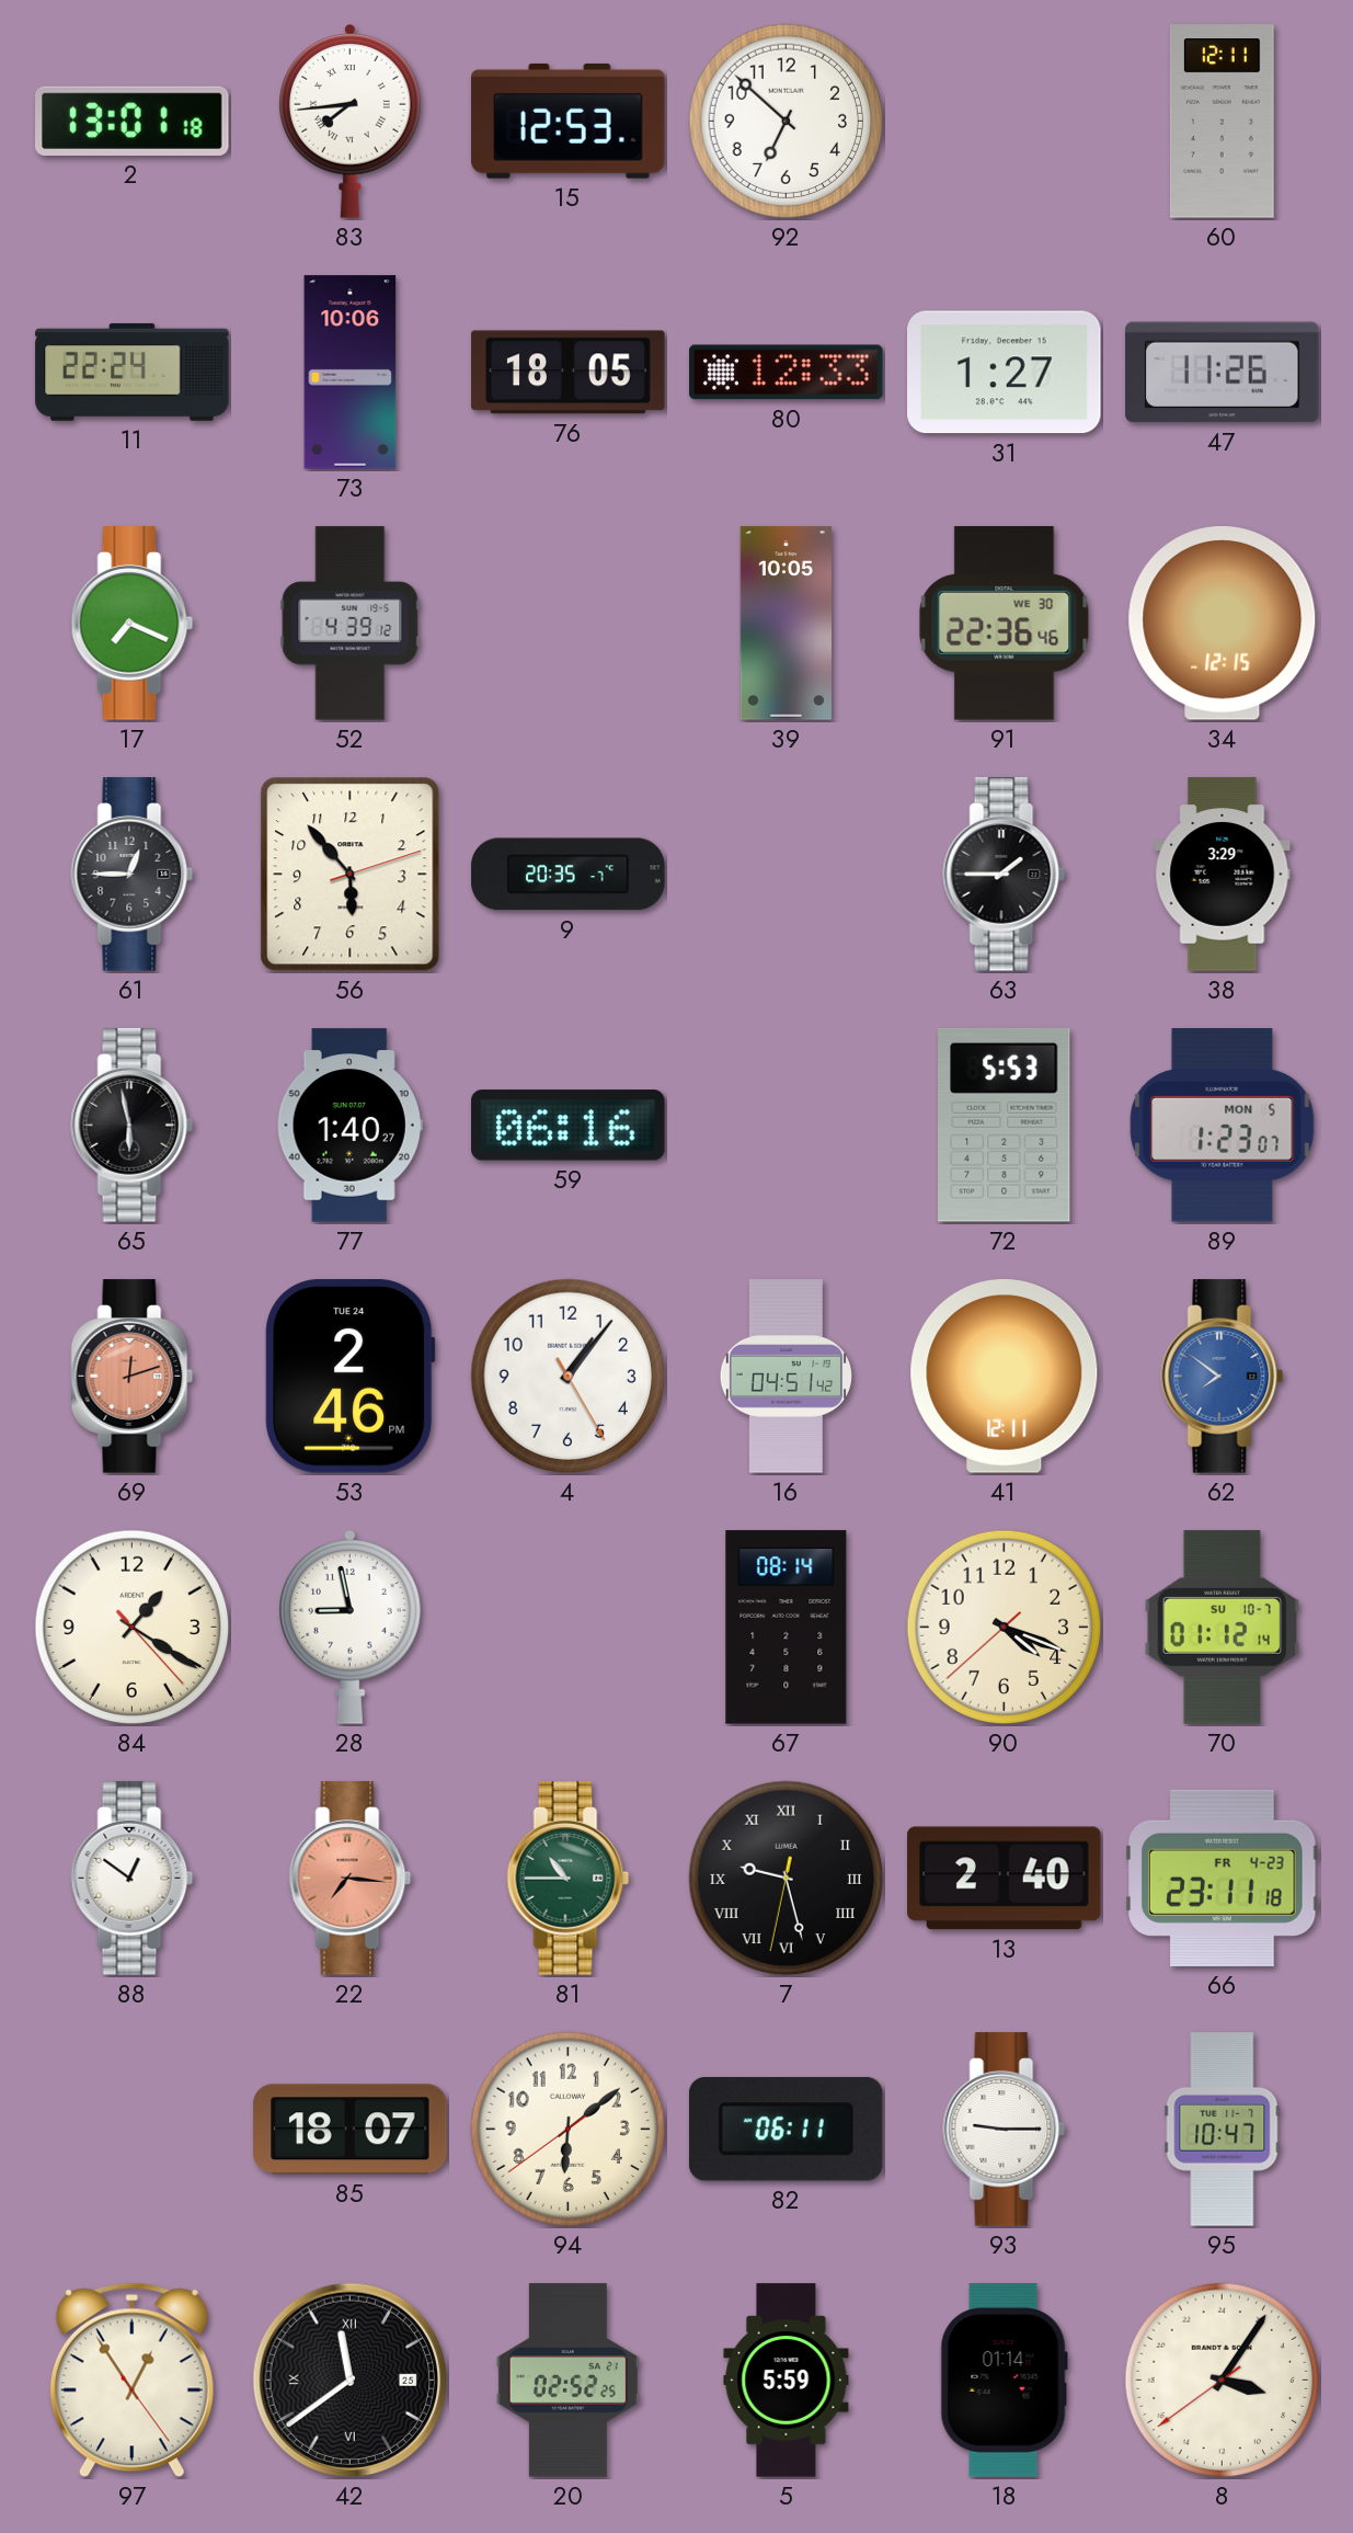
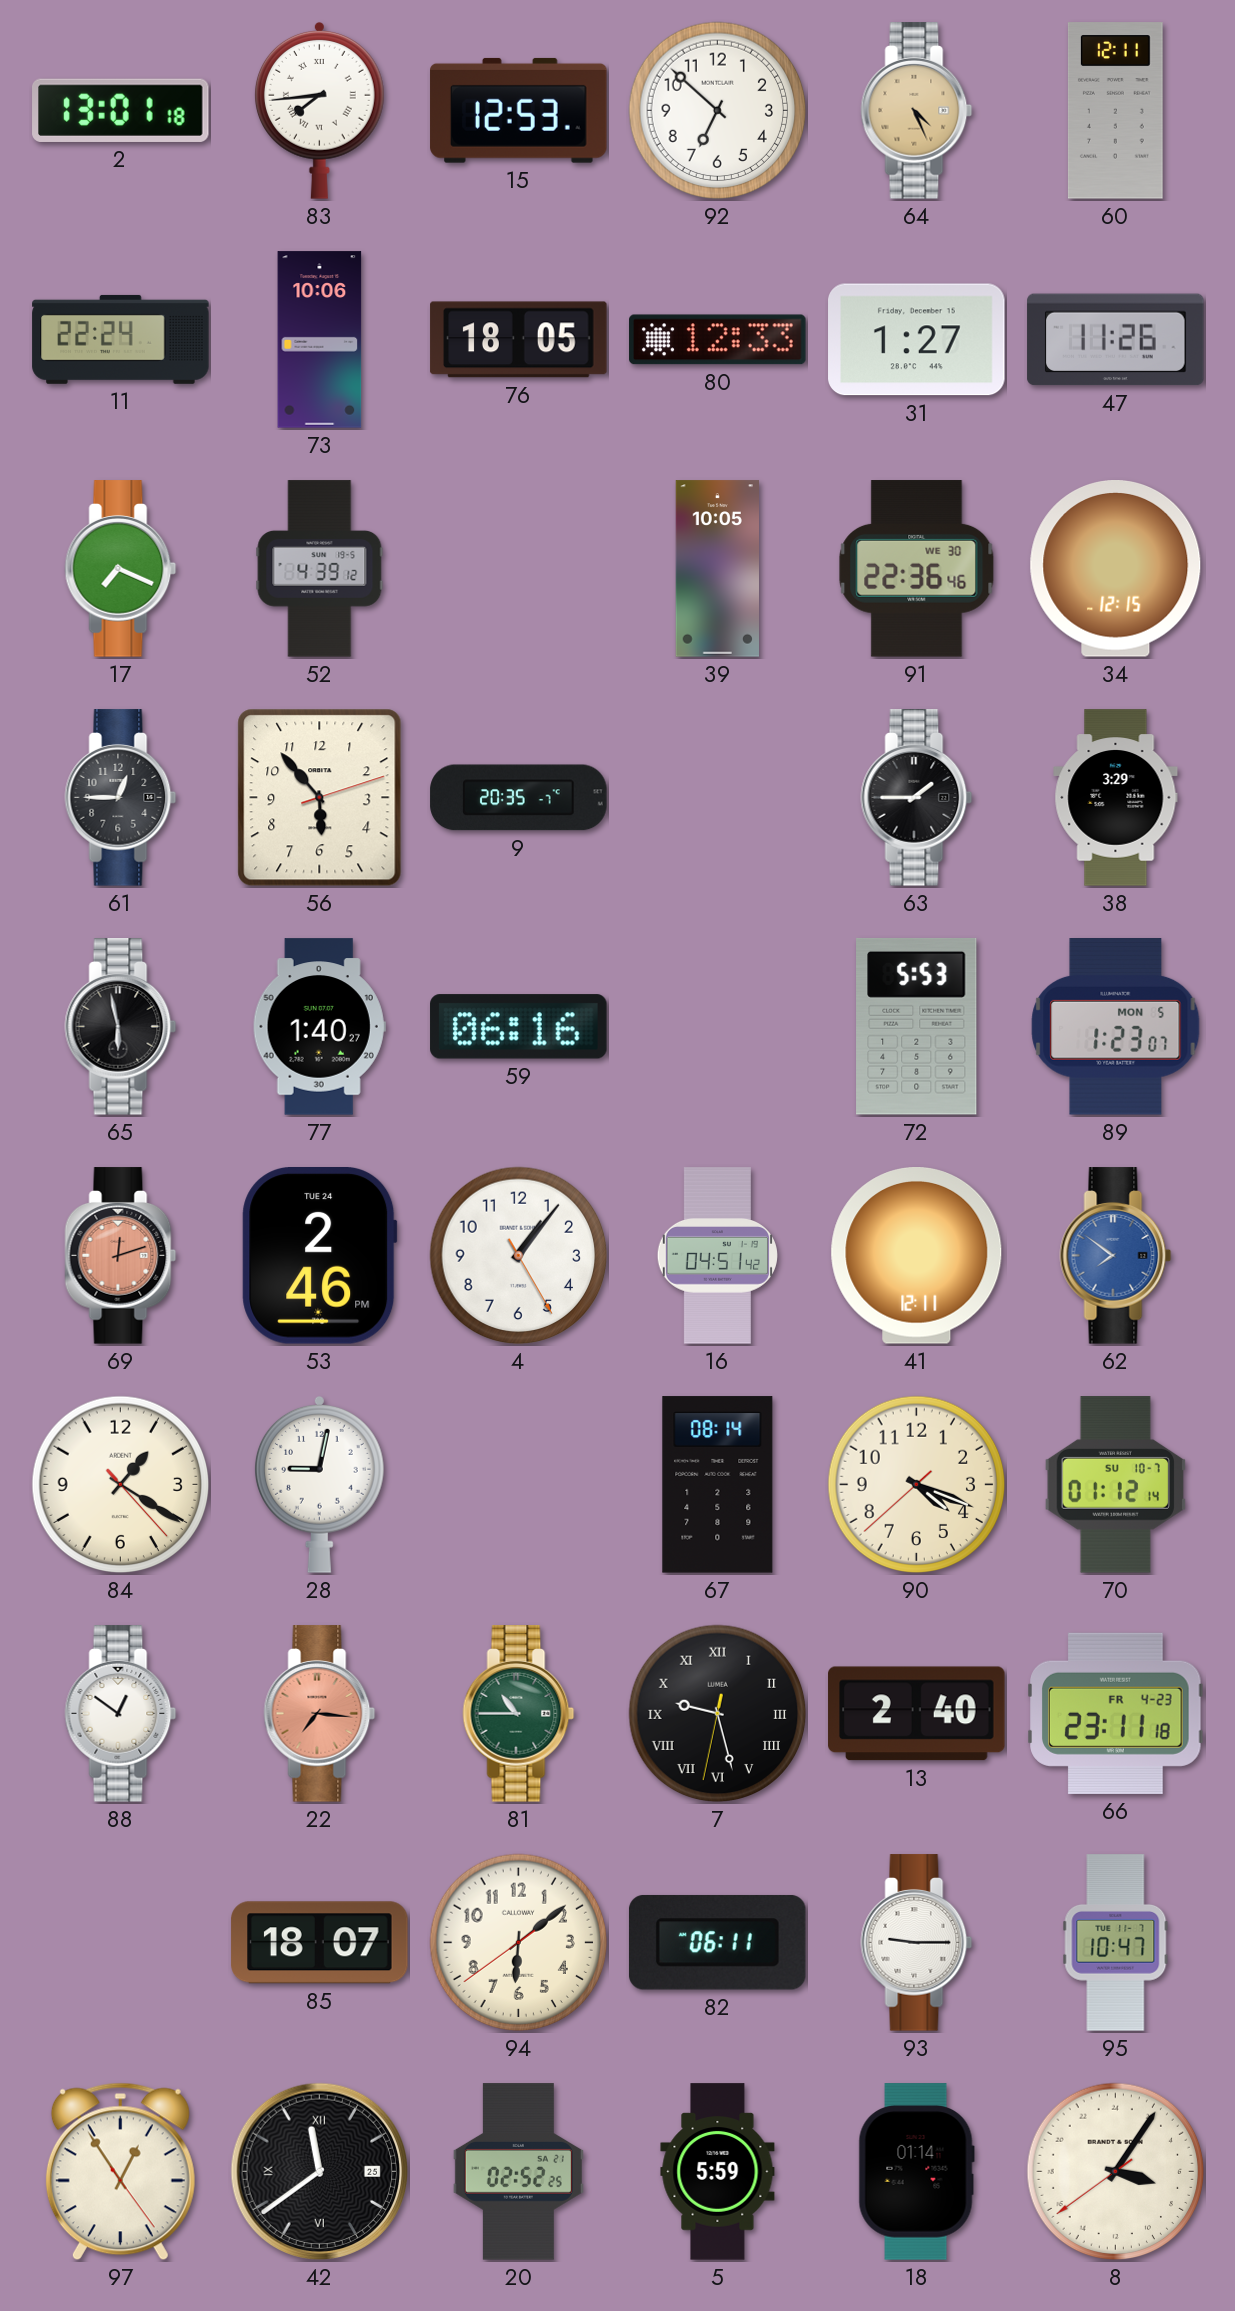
64: none -> 4:26 (917, 111)
28: 8:58 -> 9:02 (319, 1484)
